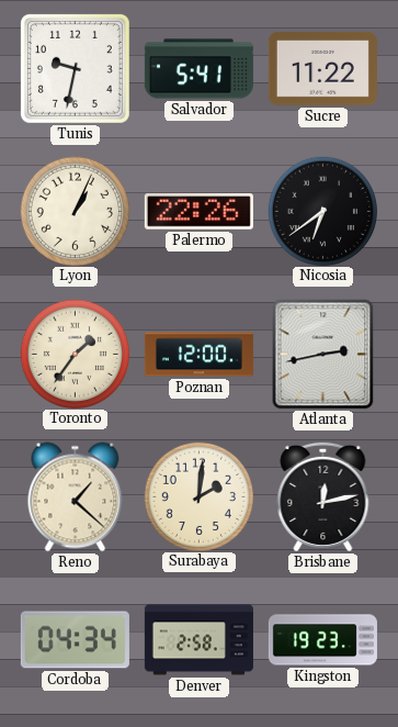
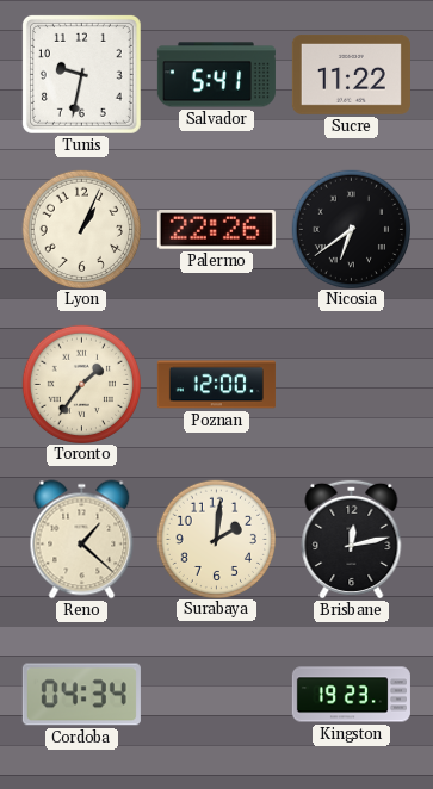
Atlanta: 2:43 -> none (323, 355)
Denver: 2:58 -> none (198, 640)
